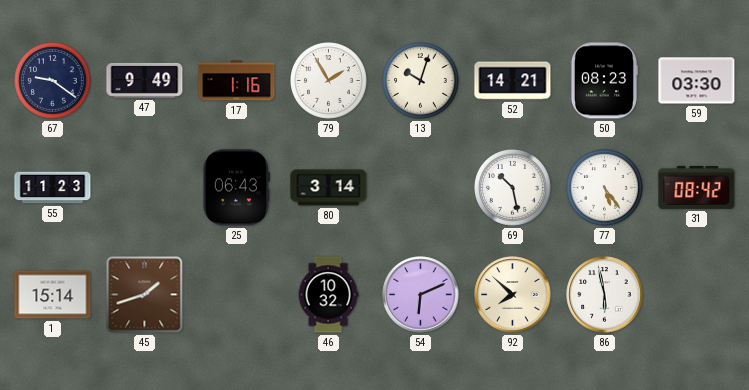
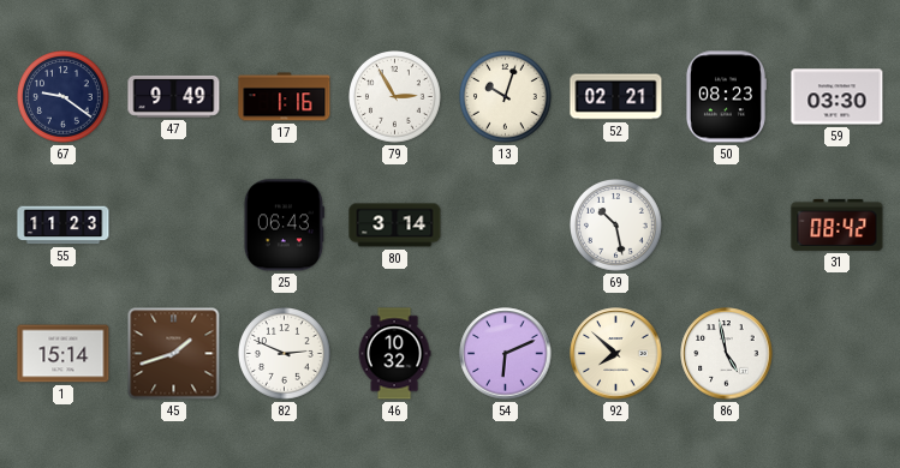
79: 1:55 -> 2:55 (395, 97)
52: 14:21 -> 02:21 (616, 97)
77: 5:24 -> none (605, 188)
82: none -> 2:49 (285, 354)
86: 5:58 -> 4:58 (727, 354)
